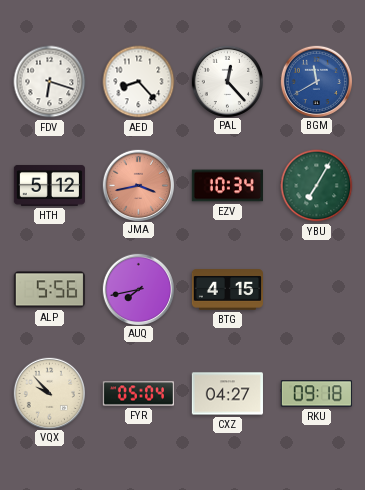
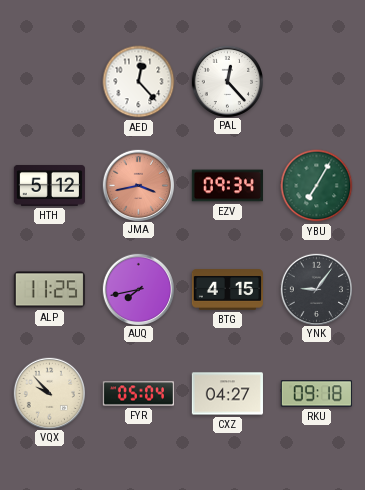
FDV: 6:18 -> none (50, 82)
AED: 8:23 -> 12:23 (139, 82)
BGM: 11:40 -> none (316, 81)
EZV: 10:34 -> 09:34 (227, 186)
ALP: 5:56 -> 11:25 (49, 290)
YNK: none -> 9:06 (316, 289)
